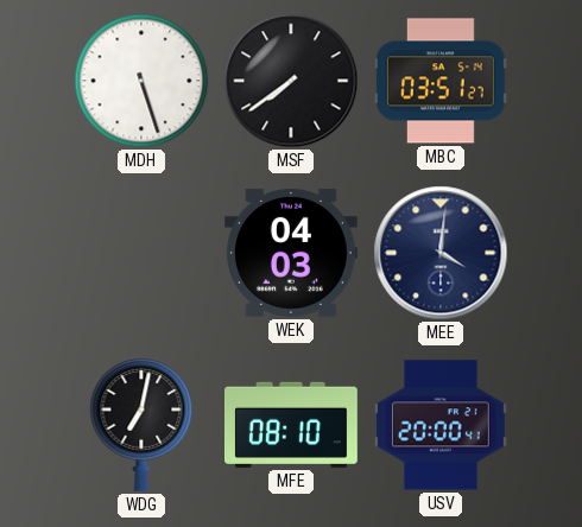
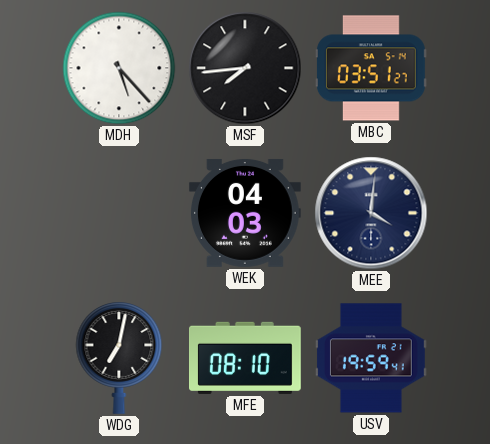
MDH: 5:27 -> 5:23 (119, 68)
MSF: 7:39 -> 7:44 (245, 68)
USV: 20:00 -> 19:59 (371, 358)
